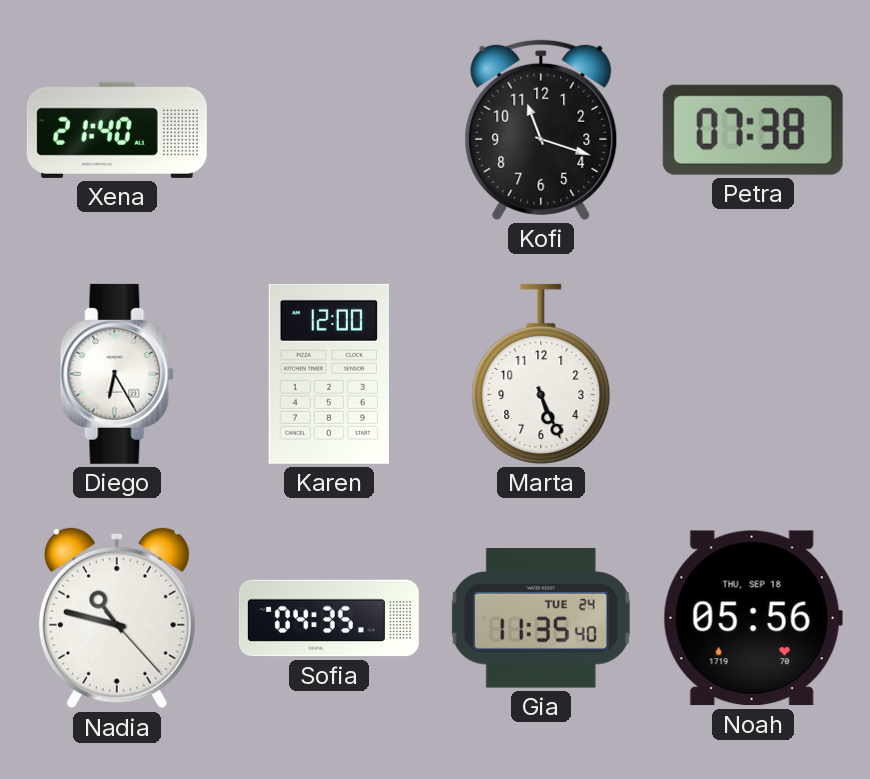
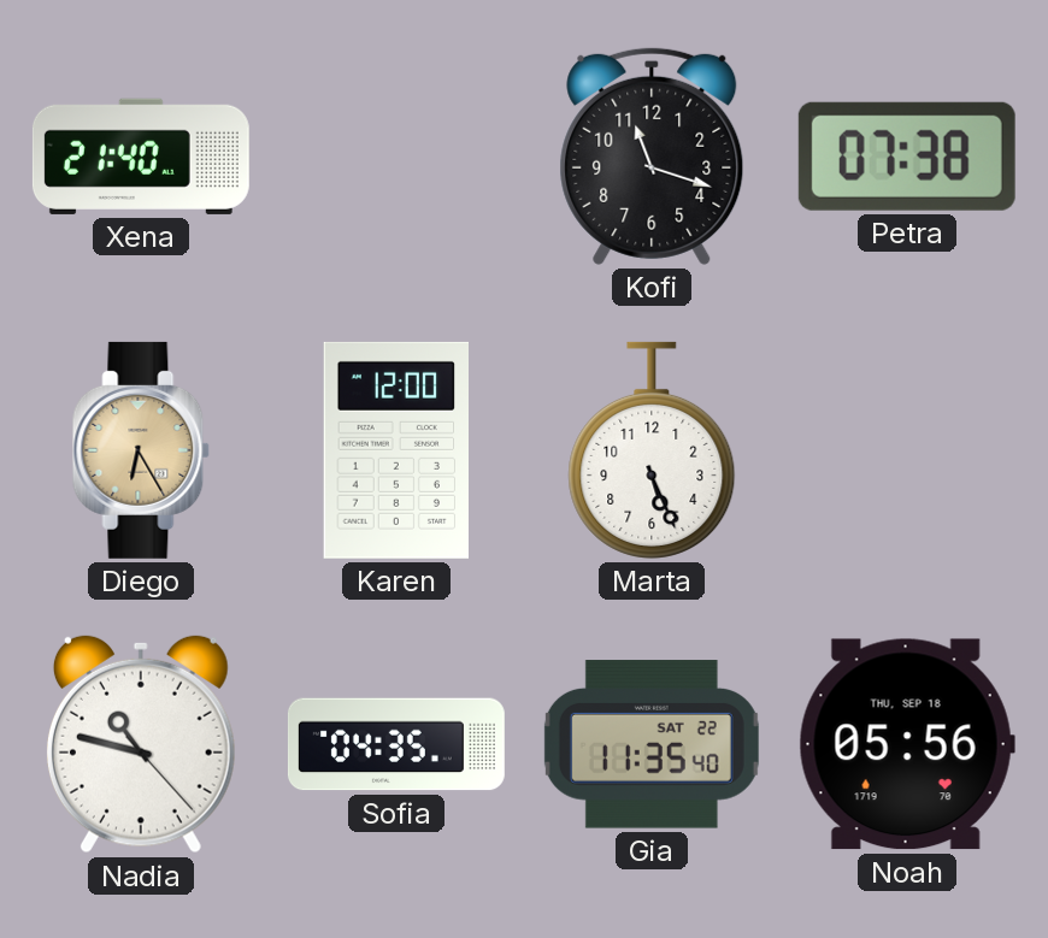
Diego dial: white -> champagne (141, 450)
Gia date: TUE 24 -> SAT 22 (652, 744)
